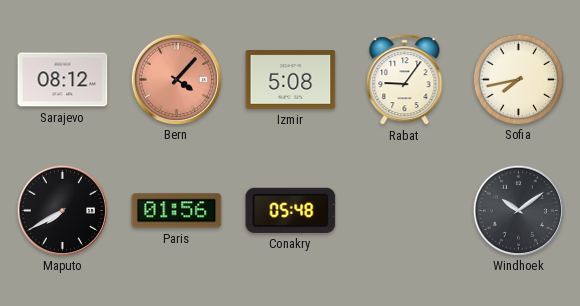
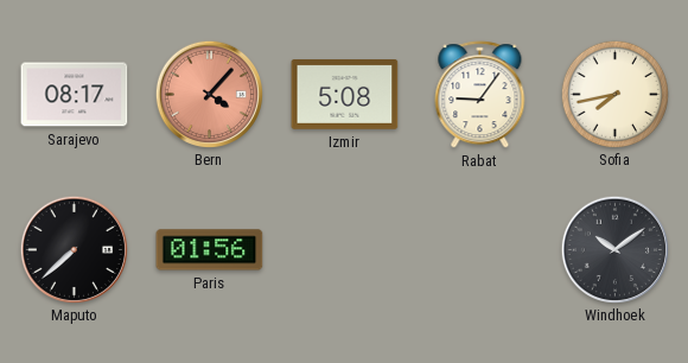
Sarajevo: 08:12 -> 08:17 (75, 95)
Maputo: 7:40 -> 7:38 (74, 249)
Conakry: 05:48 -> none (291, 210)
